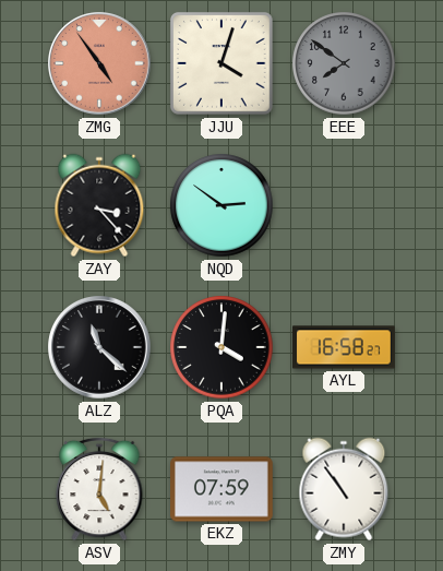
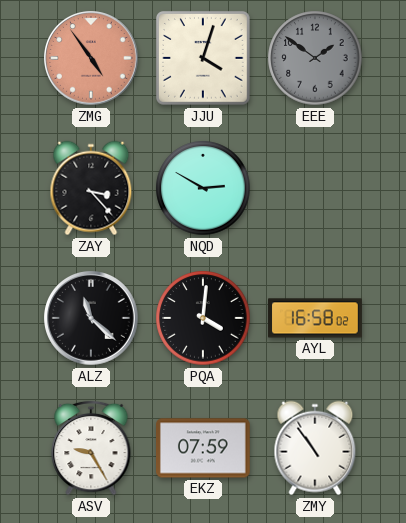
EEE: 7:51 -> 1:51 (315, 58)
NQD: 2:51 -> 2:50 (203, 188)
AYL: 16:58:27 -> 16:58:02 (315, 318)
ASV: 5:01 -> 9:25 (91, 448)
